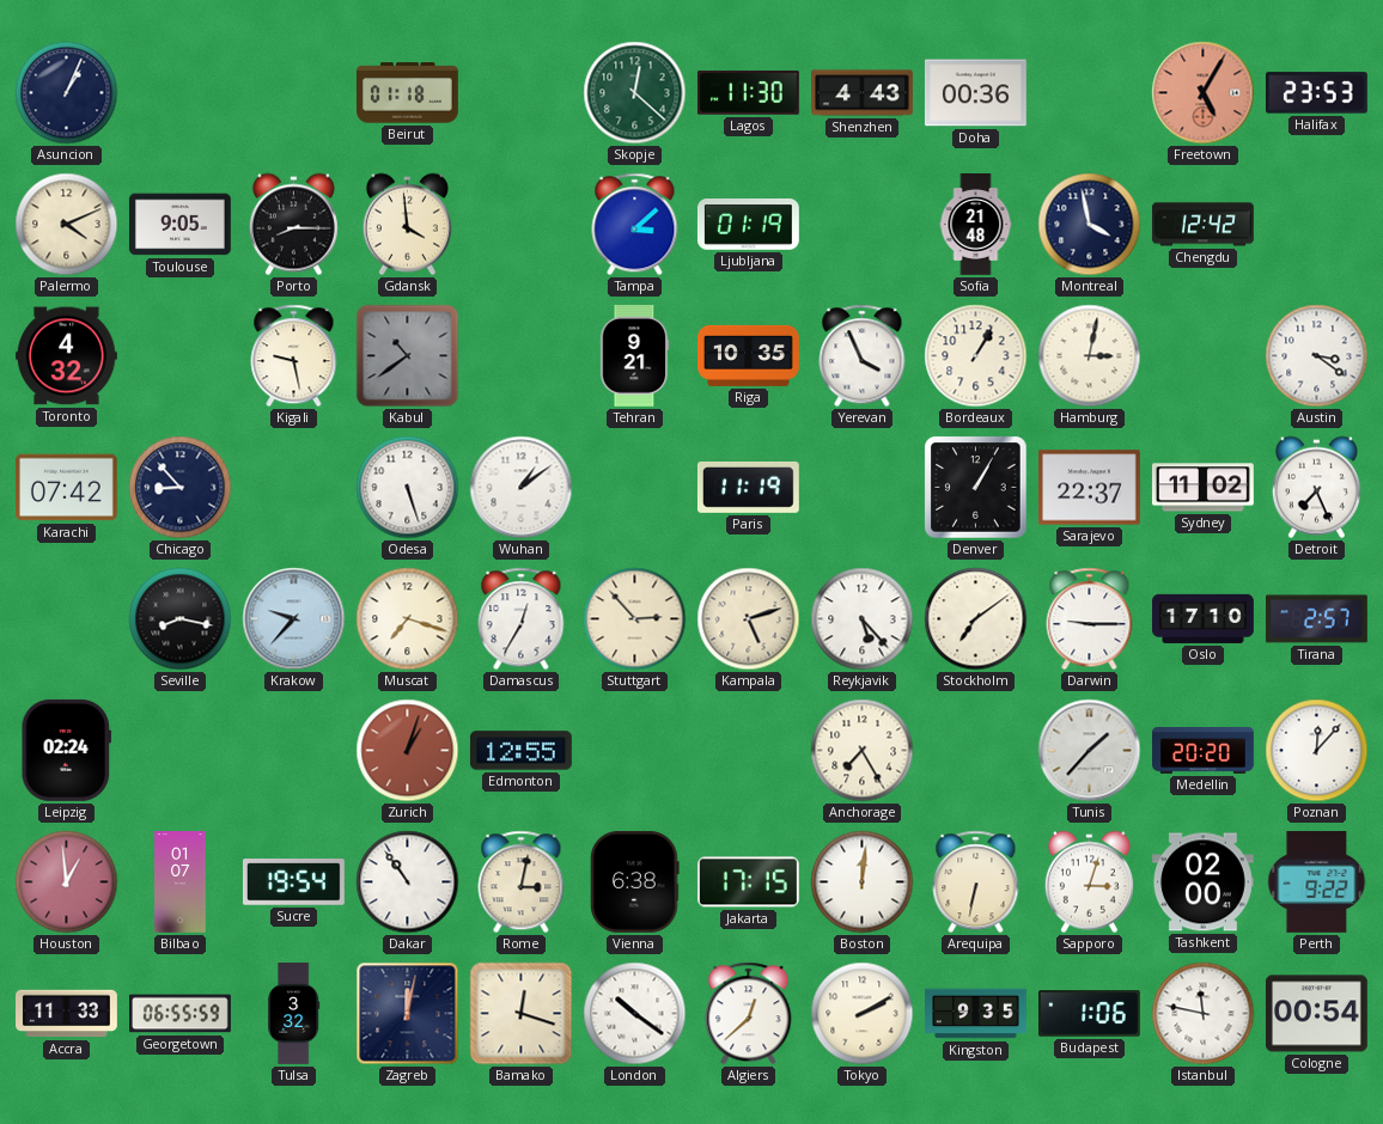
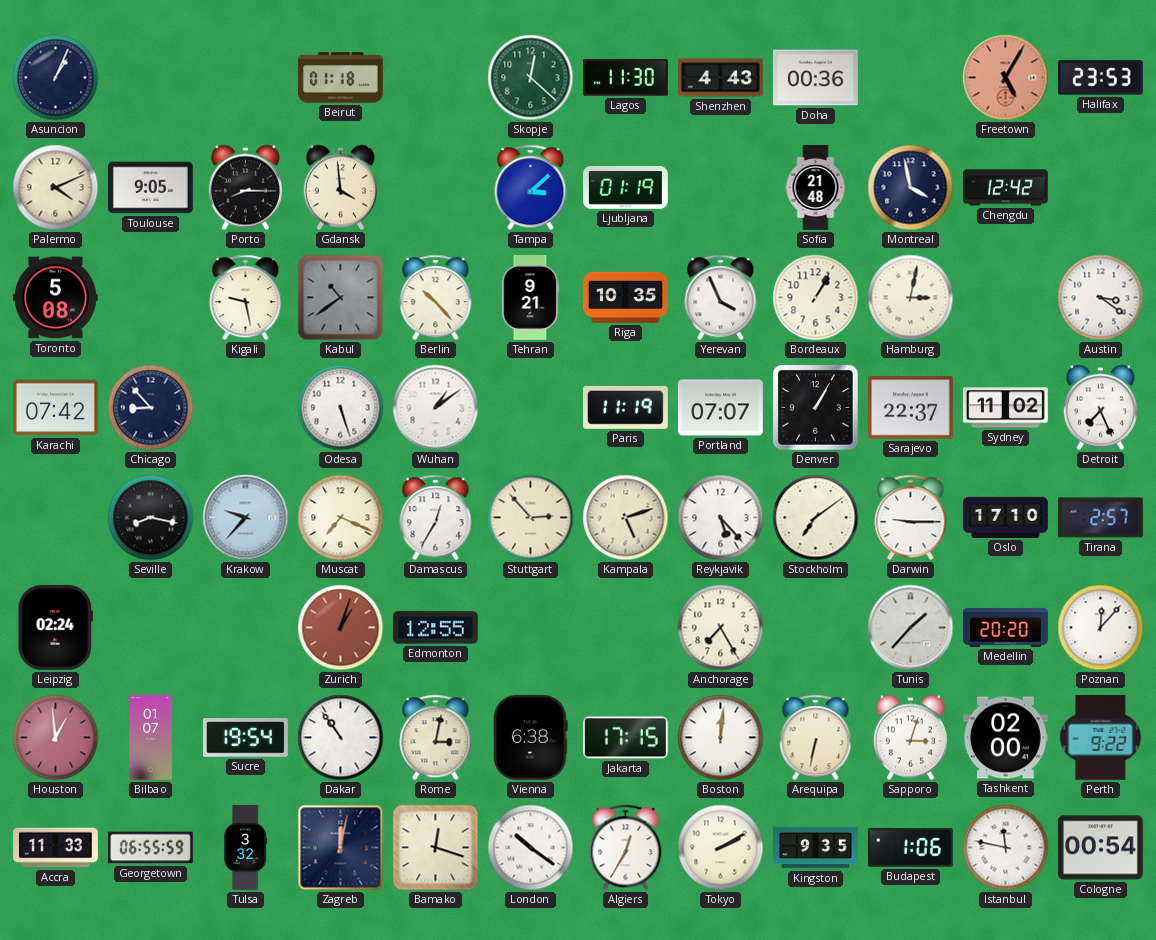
Toronto: 4:32 -> 5:08 (55, 298)
Berlin: none -> 10:23 (436, 298)
Portland: none -> 07:07 (720, 408)
Muscat: 7:18 -> 7:19 (341, 518)
Algiers: 12:38 -> 12:35 (626, 848)
